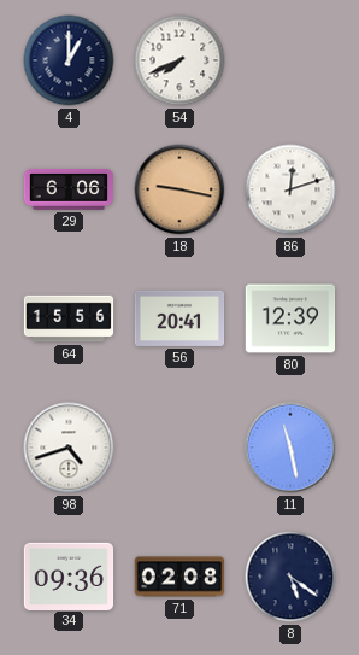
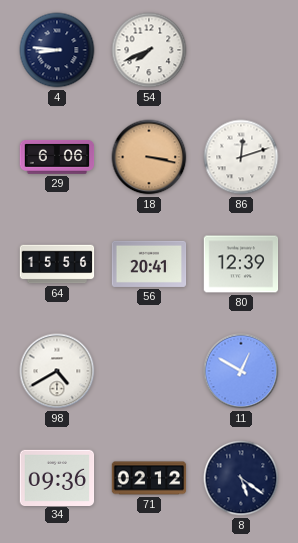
4: 1:00 -> 8:46 (57, 50)
18: 9:17 -> 3:17 (149, 157)
98: 4:42 -> 4:40 (57, 371)
11: 11:28 -> 12:50 (241, 371)
71: 02:08 -> 02:12 (149, 478)
